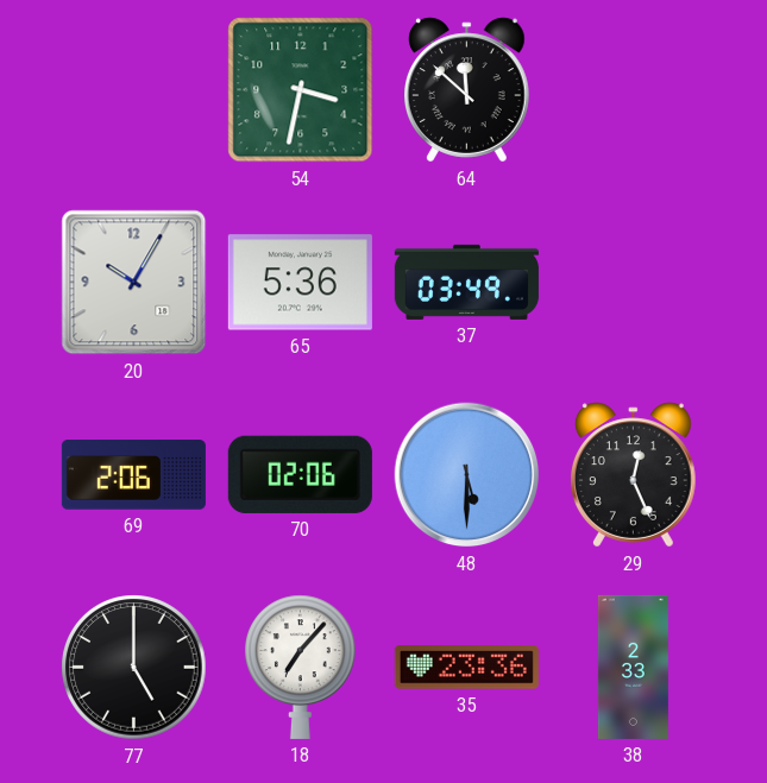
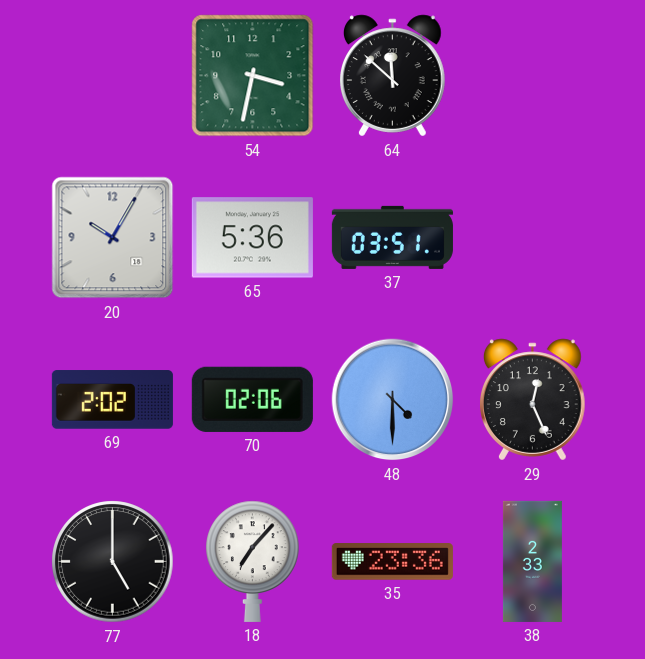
37: 03:49 -> 03:51 (392, 237)
69: 2:06 -> 2:02 (112, 400)
48: 5:30 -> 4:30 (393, 400)
